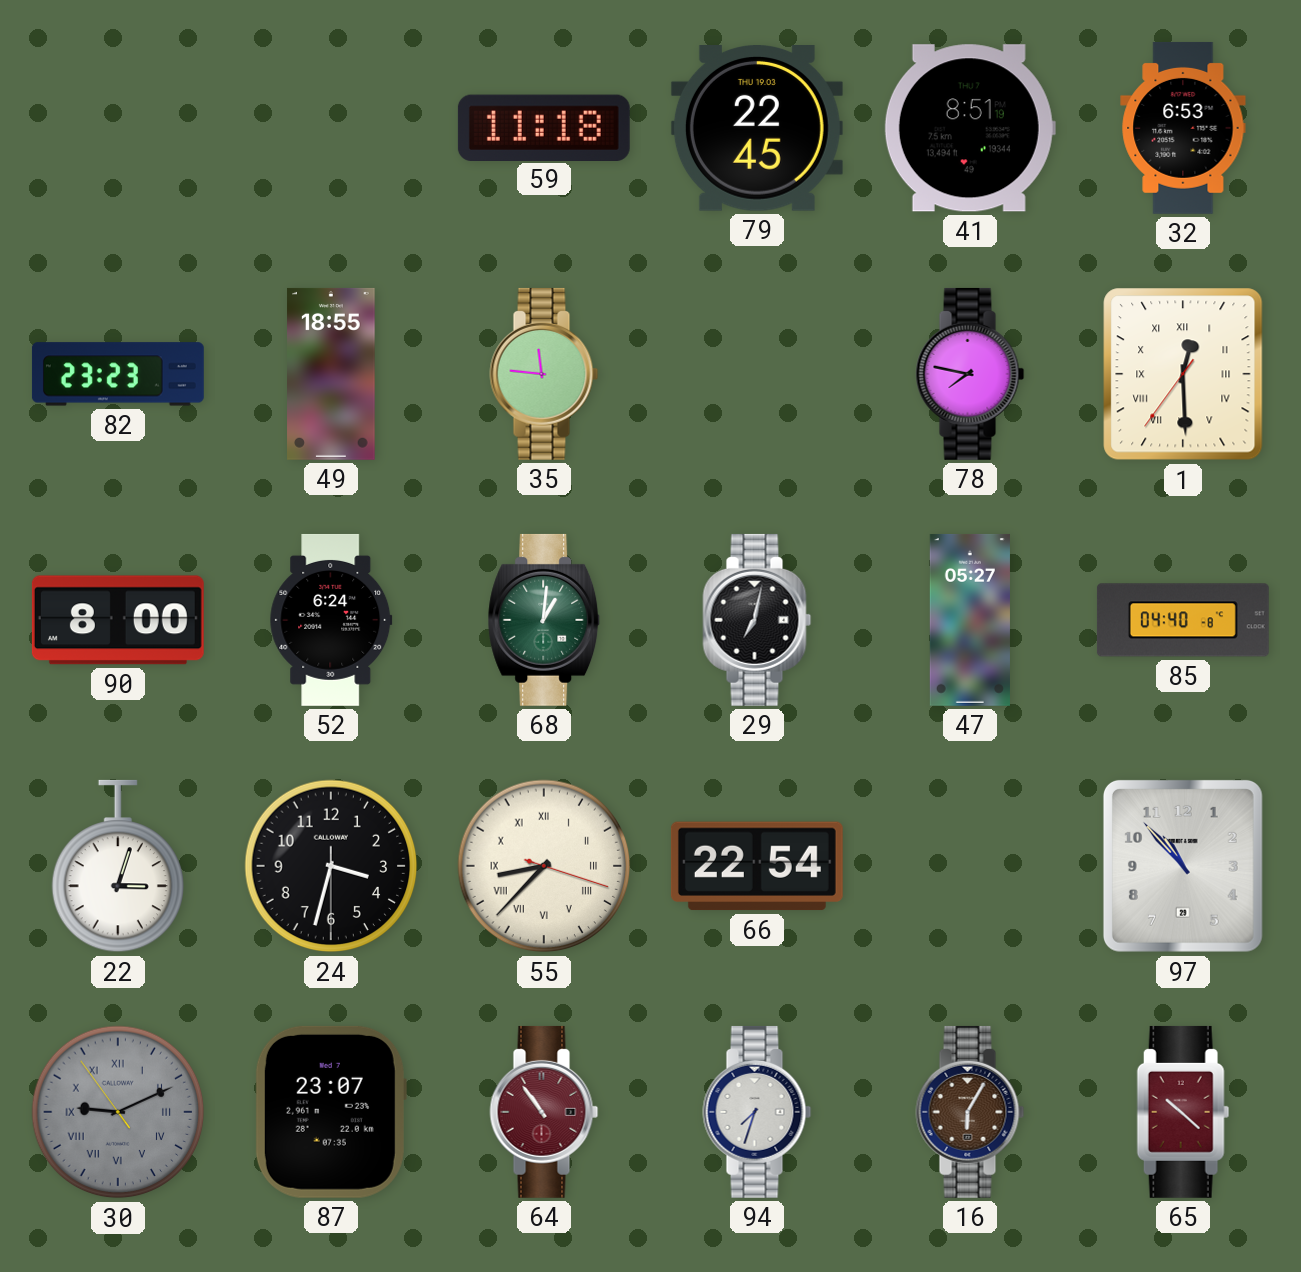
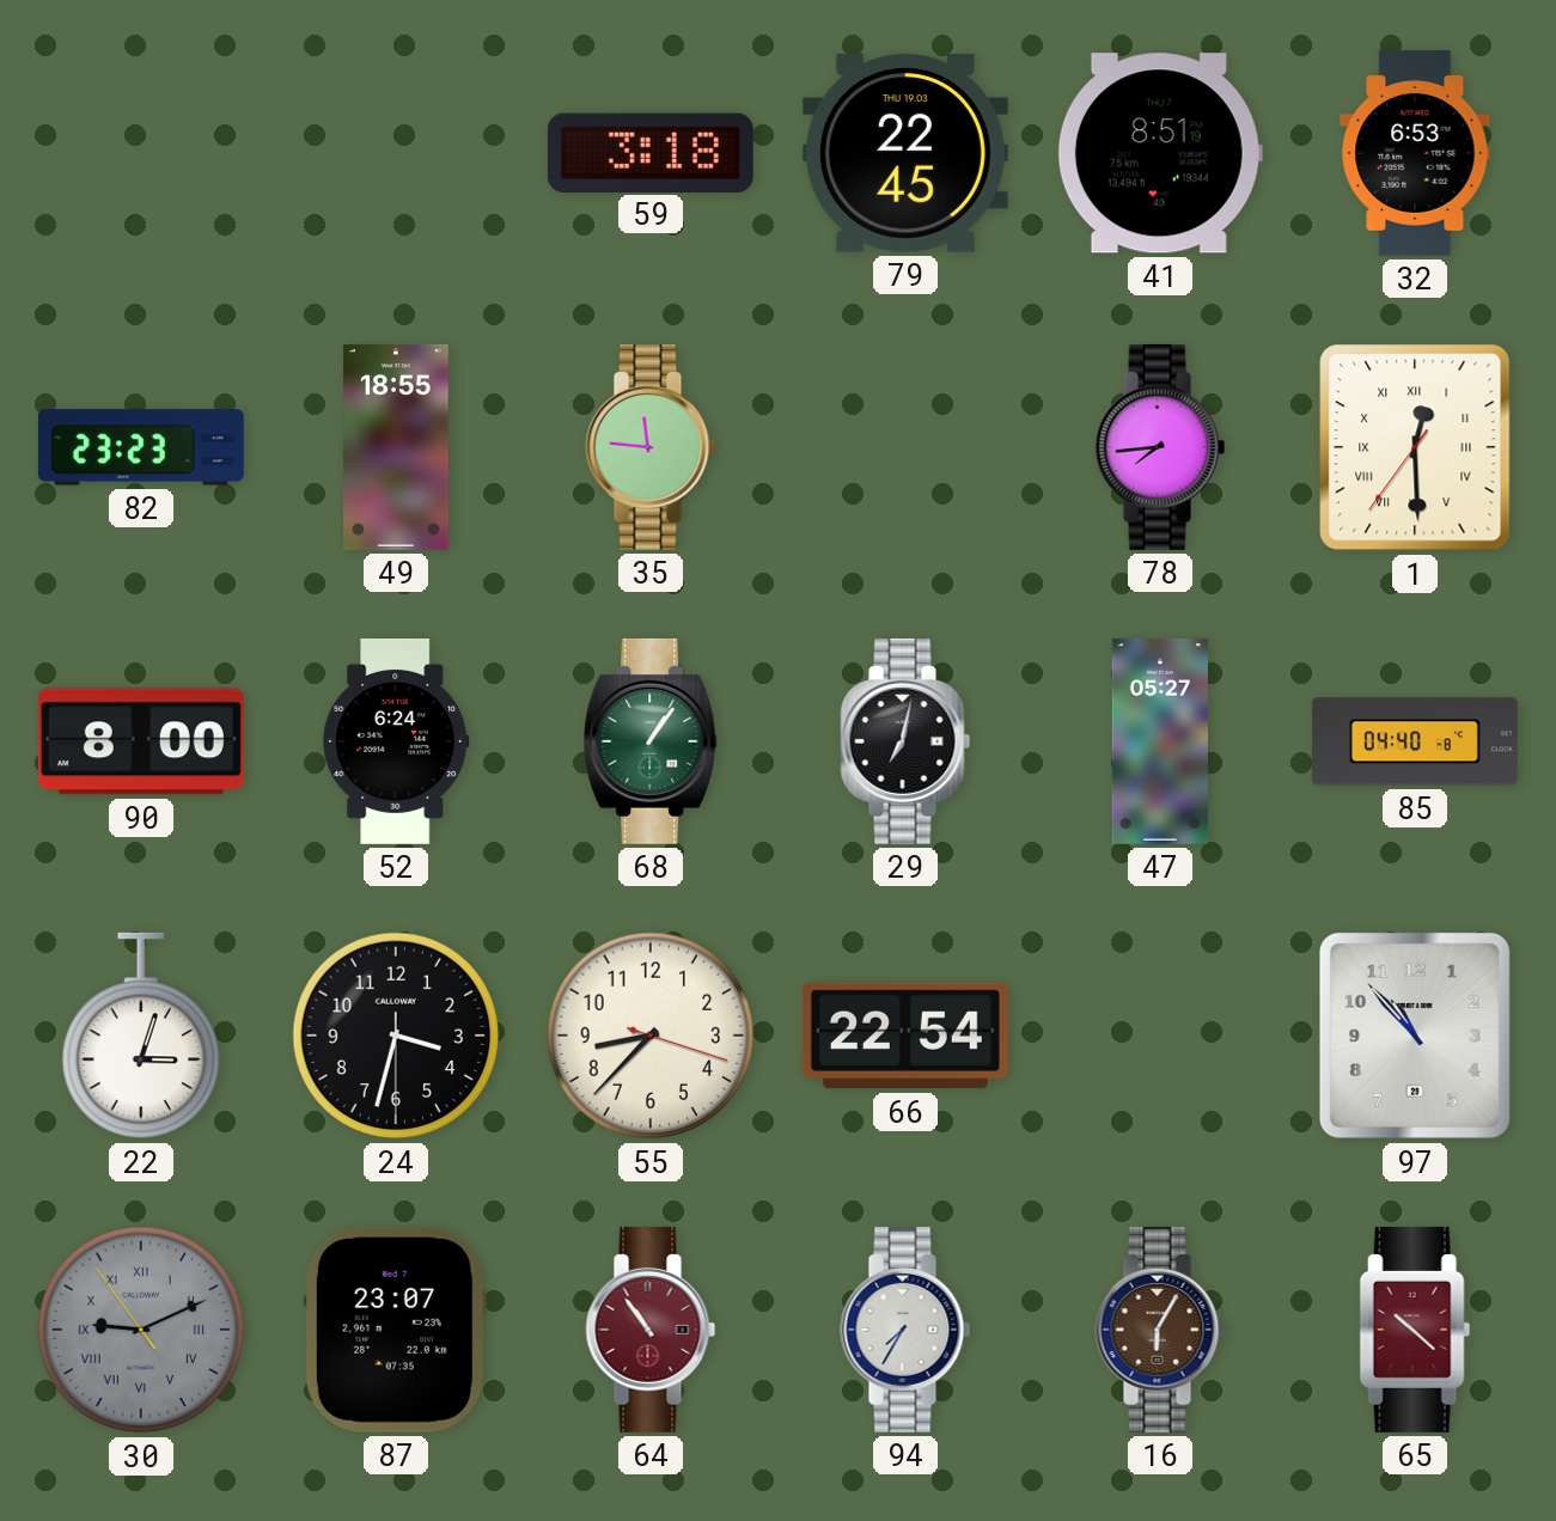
59: 11:18 -> 3:18 (651, 152)
78: 7:47 -> 7:44 (1160, 447)
68: 1:01 -> 1:06 (651, 741)
55 numerals: Roman -> Arabic (651, 1036)
94: 7:33 -> 7:35 (905, 1330)
